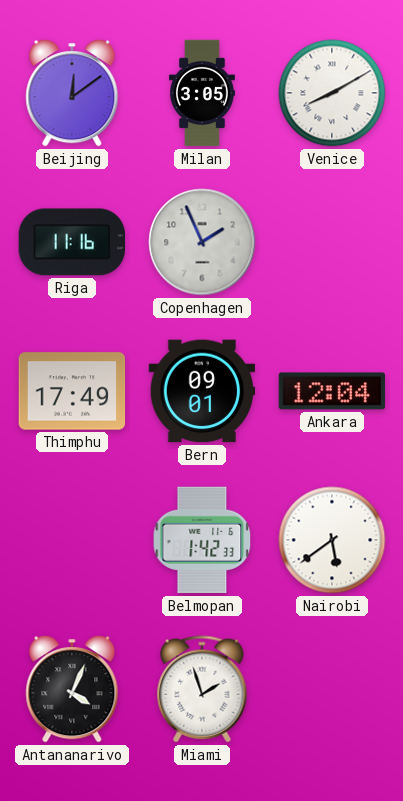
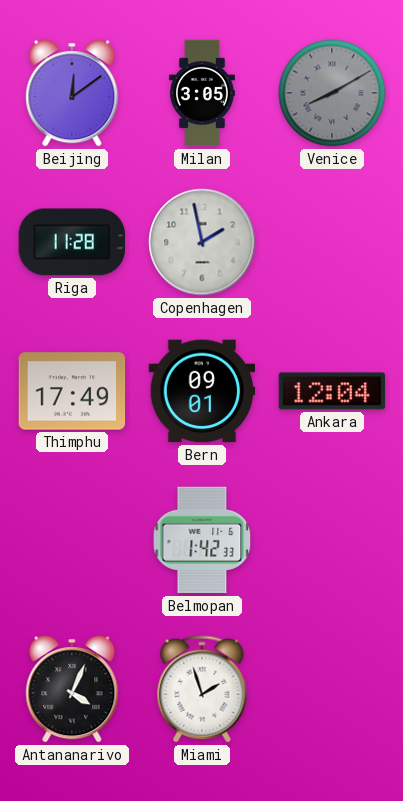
Venice dial: white -> grey (332, 93)
Riga: 11:16 -> 11:28 (72, 242)
Copenhagen: 1:56 -> 1:58 (202, 242)
Nairobi: 5:39 -> none (332, 540)
